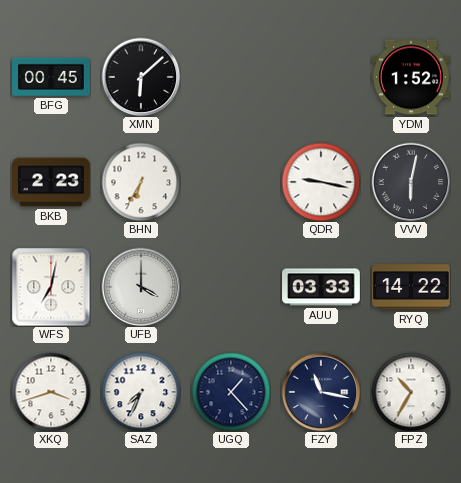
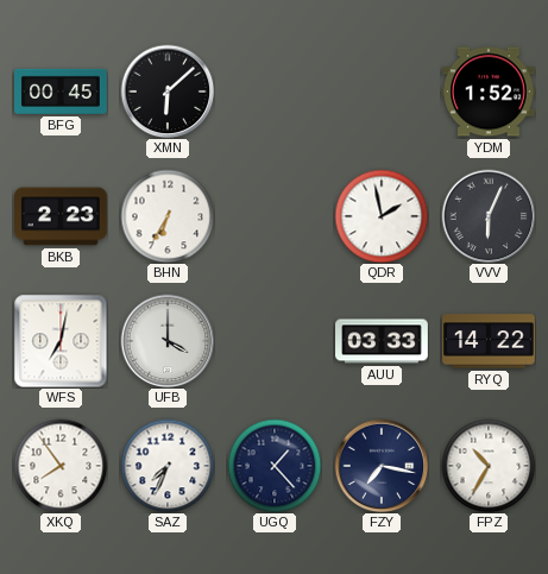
QDR: 9:17 -> 1:58 (382, 216)
VVV: 6:02 -> 6:04 (489, 216)
XKQ: 3:42 -> 7:54 (61, 466)
FZY: 11:17 -> 7:17 (382, 466)
